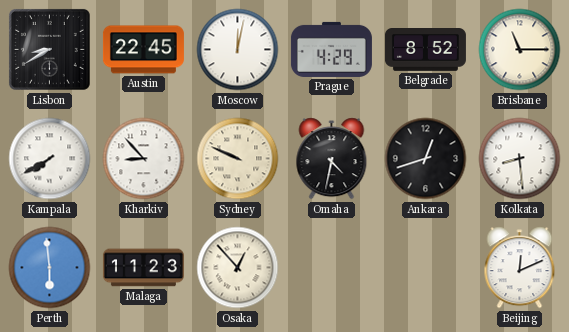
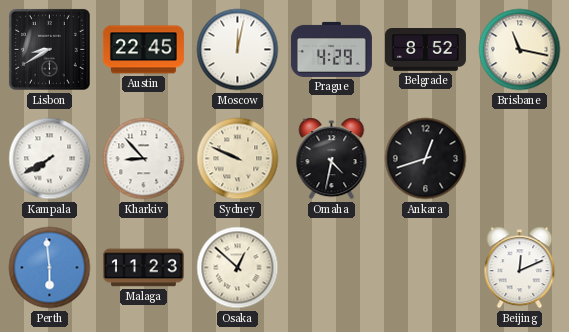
Brisbane: 11:15 -> 11:17 (520, 50)
Kolkata: 8:29 -> none (520, 159)
Osaka: 12:53 -> 12:52 (238, 268)
